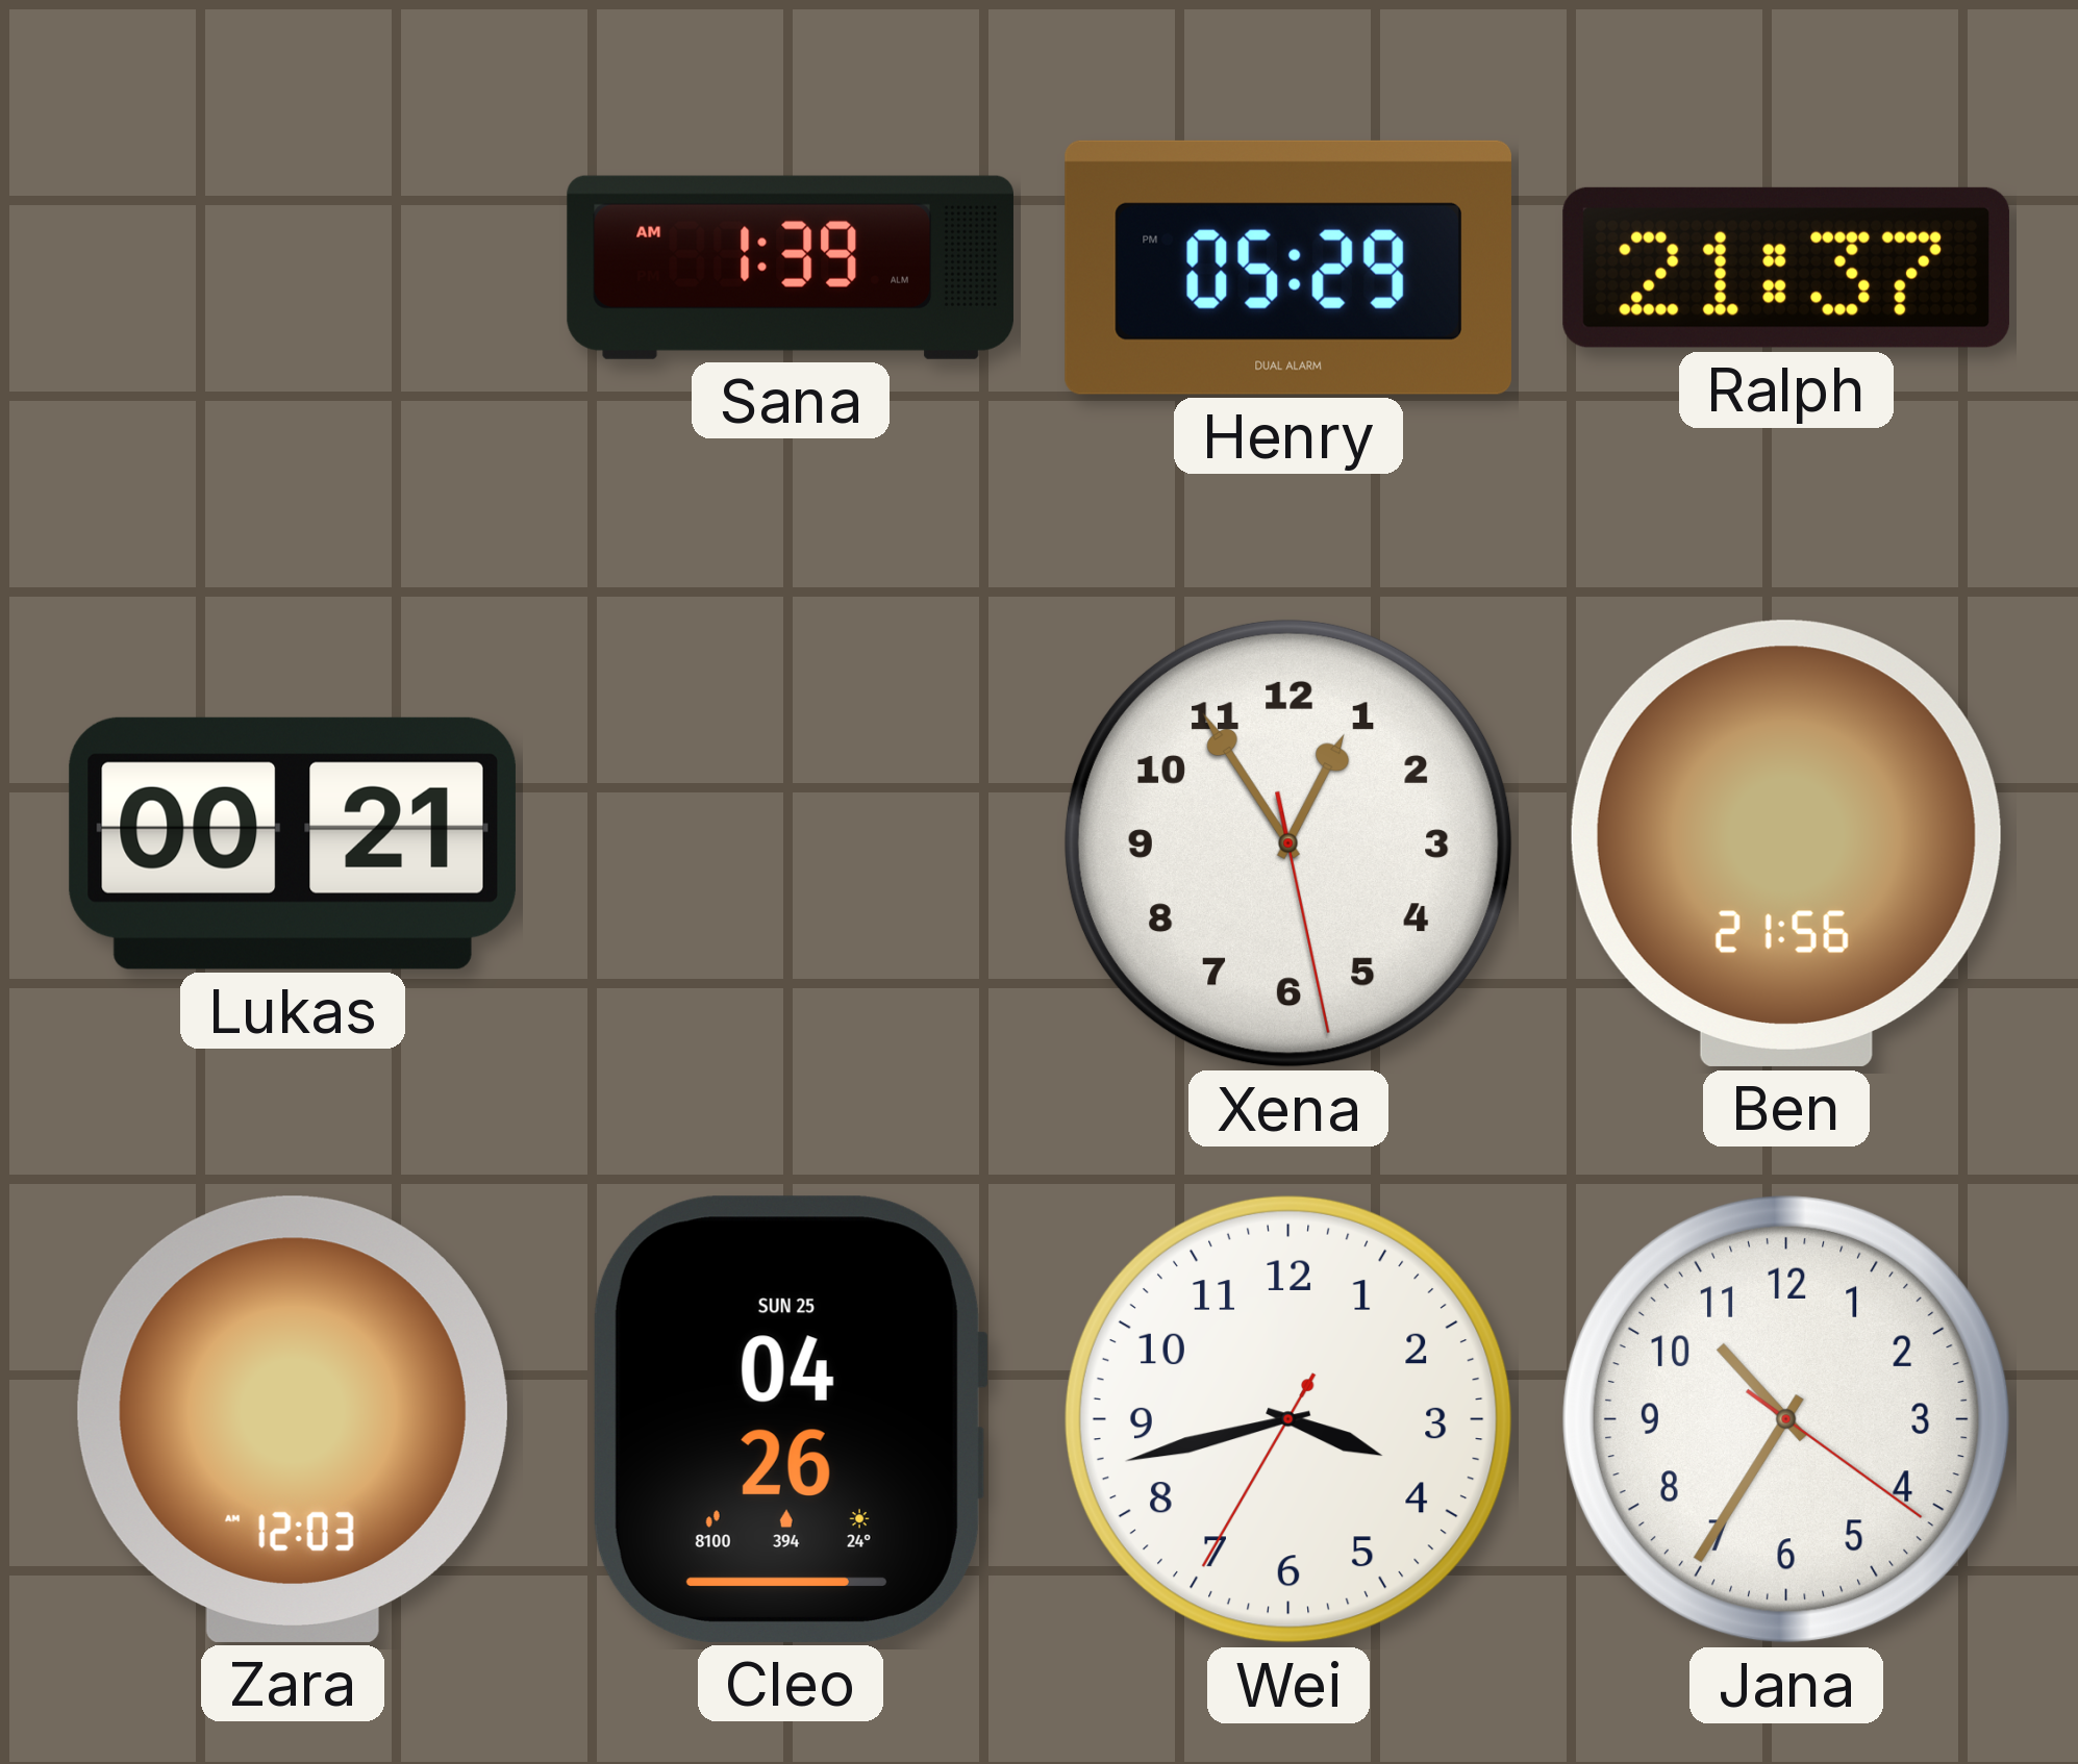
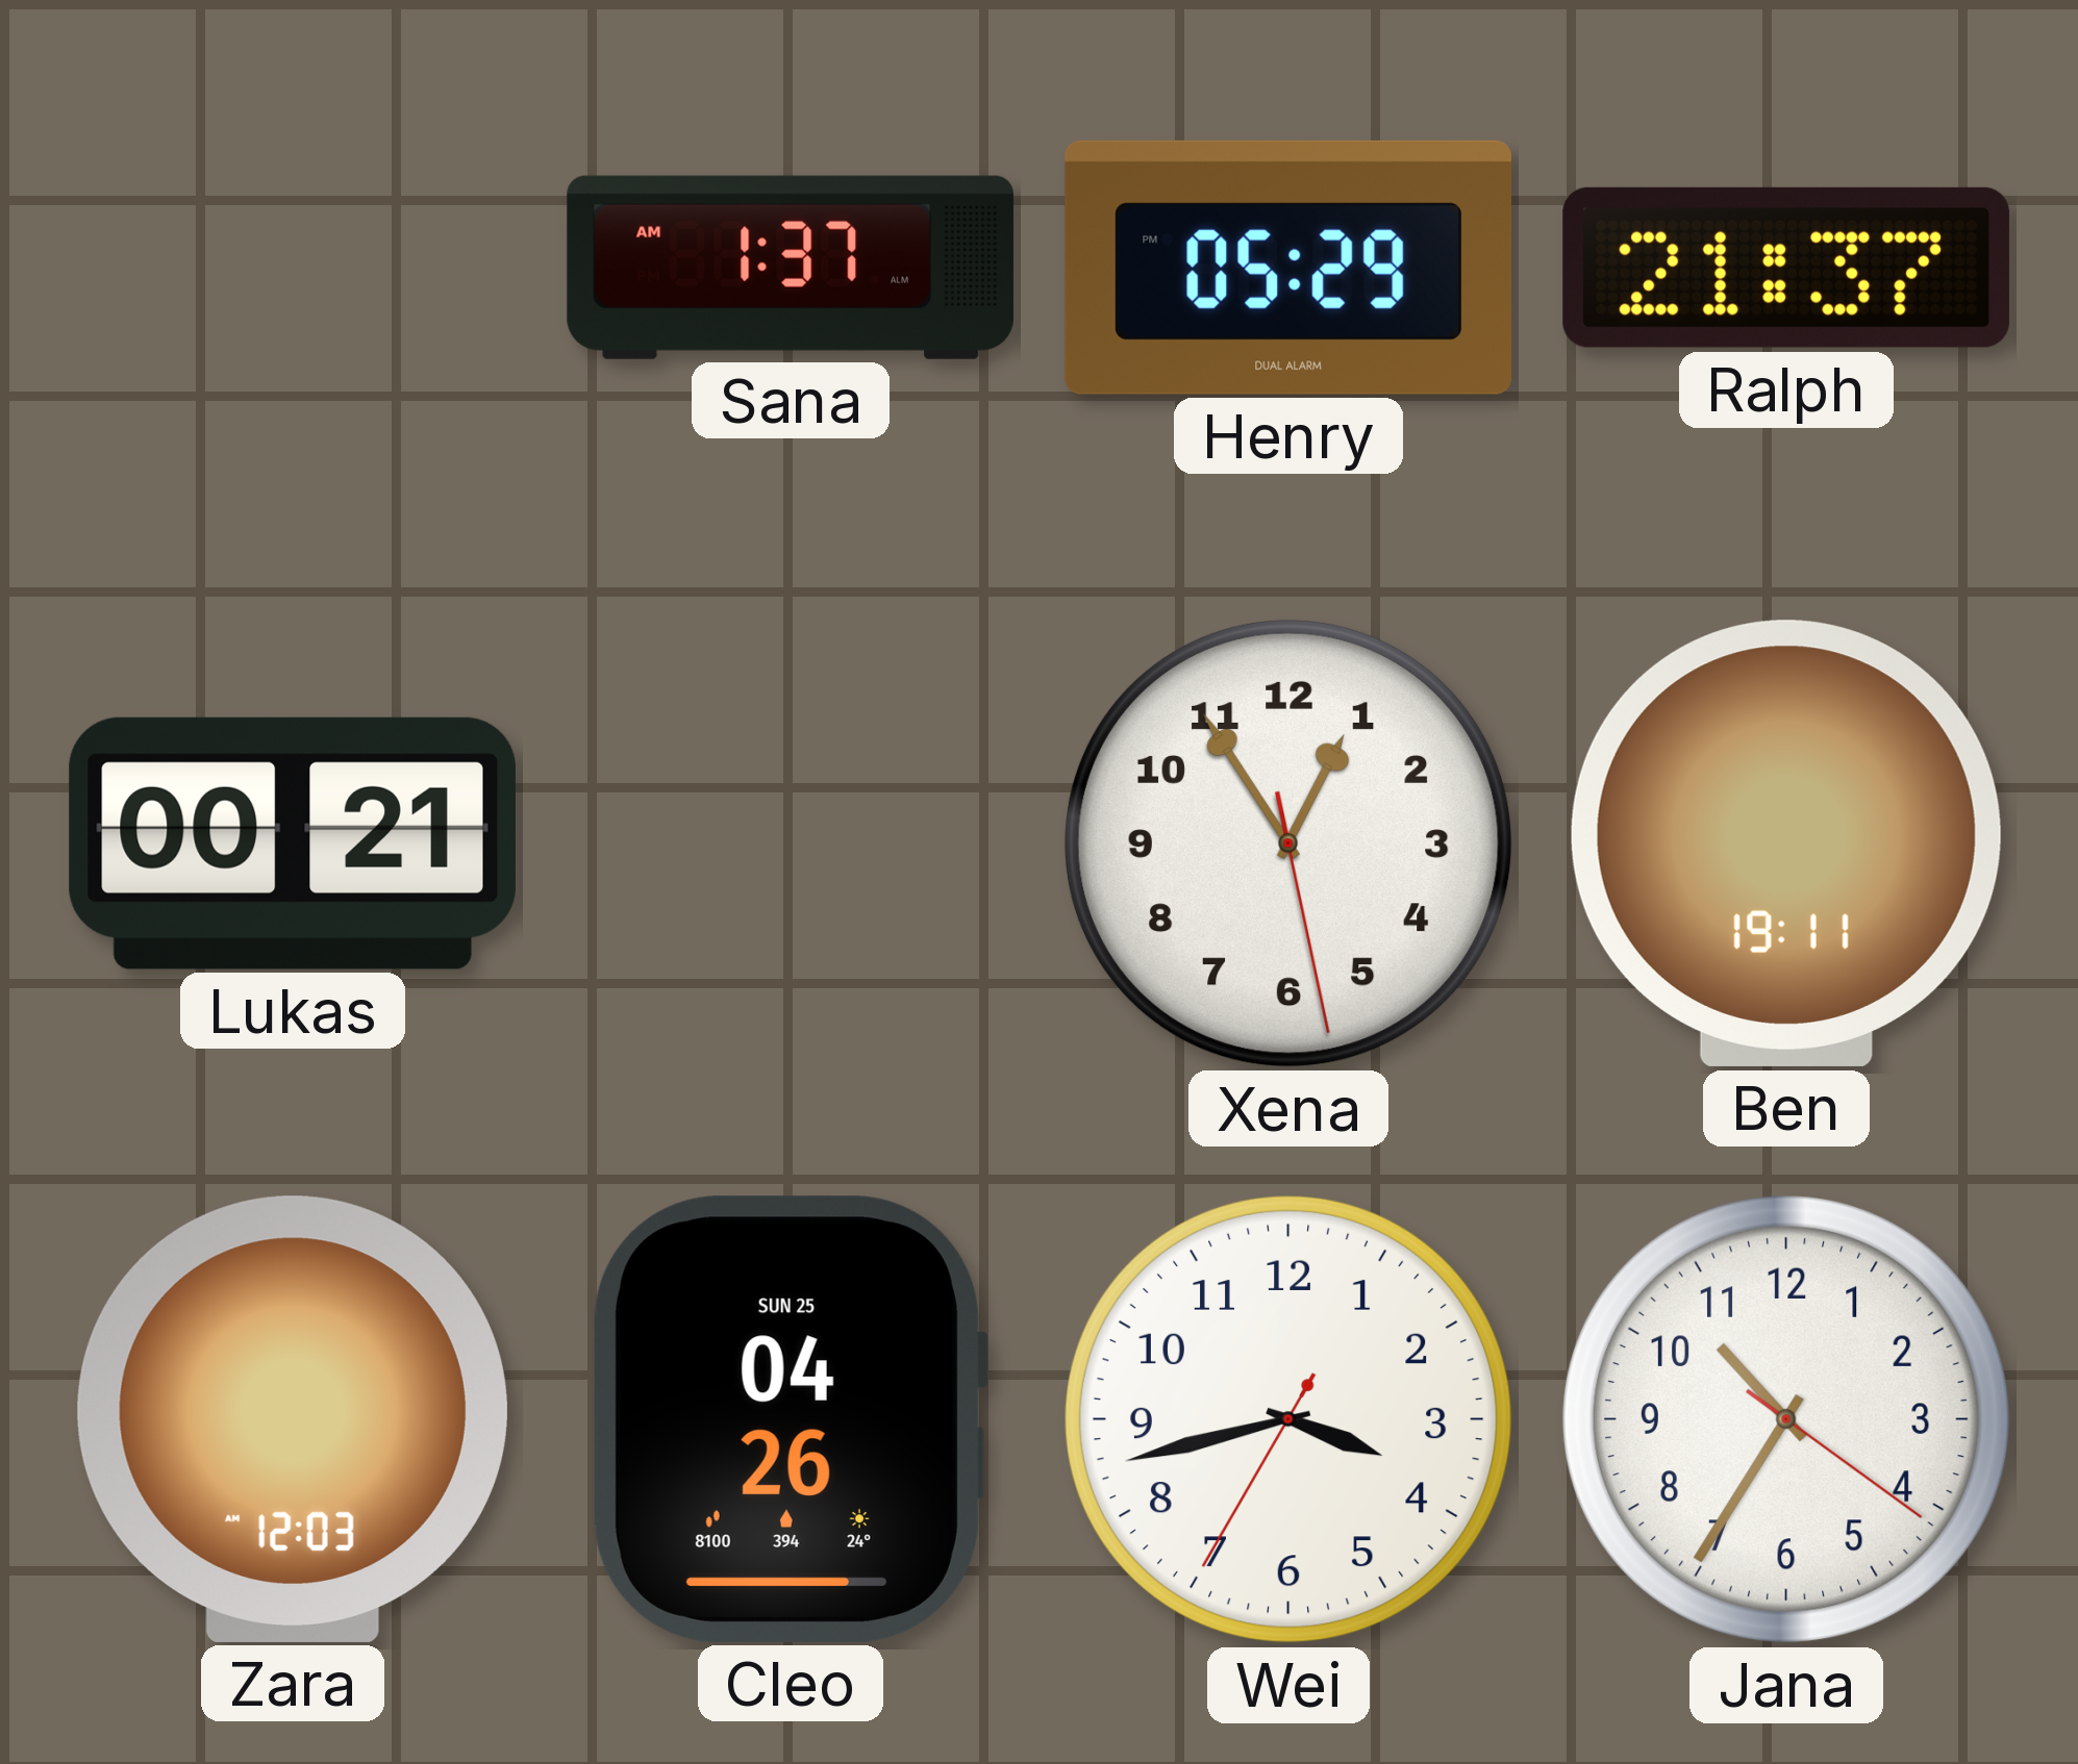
Sana: 1:39 -> 1:37 (791, 268)
Ben: 21:56 -> 19:11 (1786, 843)
